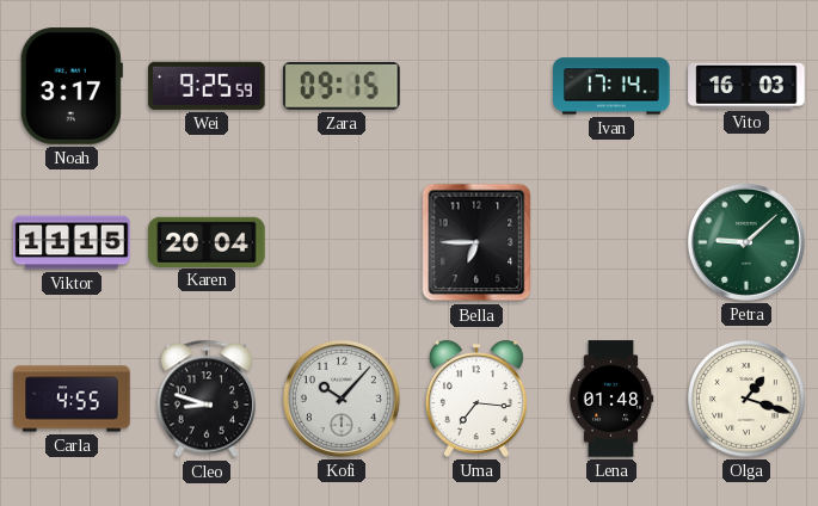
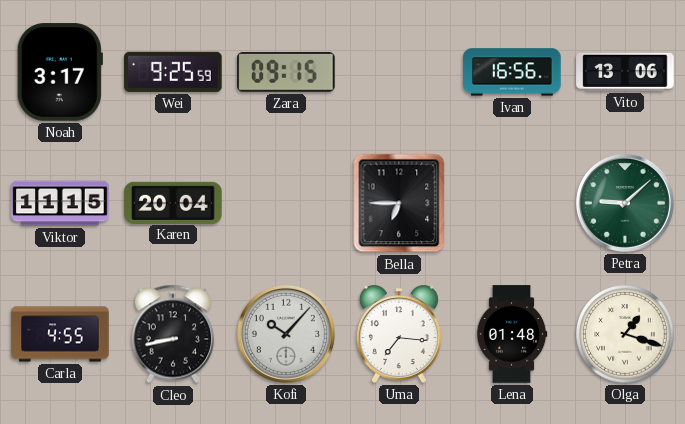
Ivan: 17:14 -> 16:56 (512, 72)
Vito: 16:03 -> 13:06 (625, 72)
Cleo: 8:48 -> 8:43 (172, 334)
